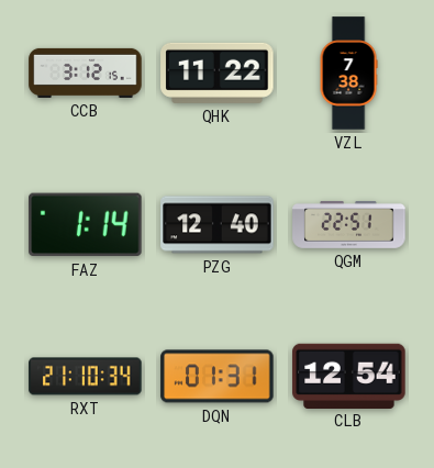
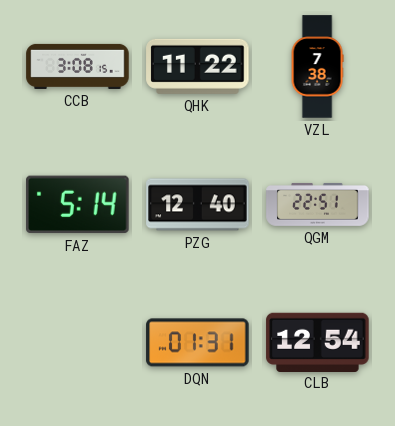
CCB: 3:12 -> 3:08 (78, 66)
FAZ: 1:14 -> 5:14 (78, 205)
RXT: 21:10 -> none (86, 377)
